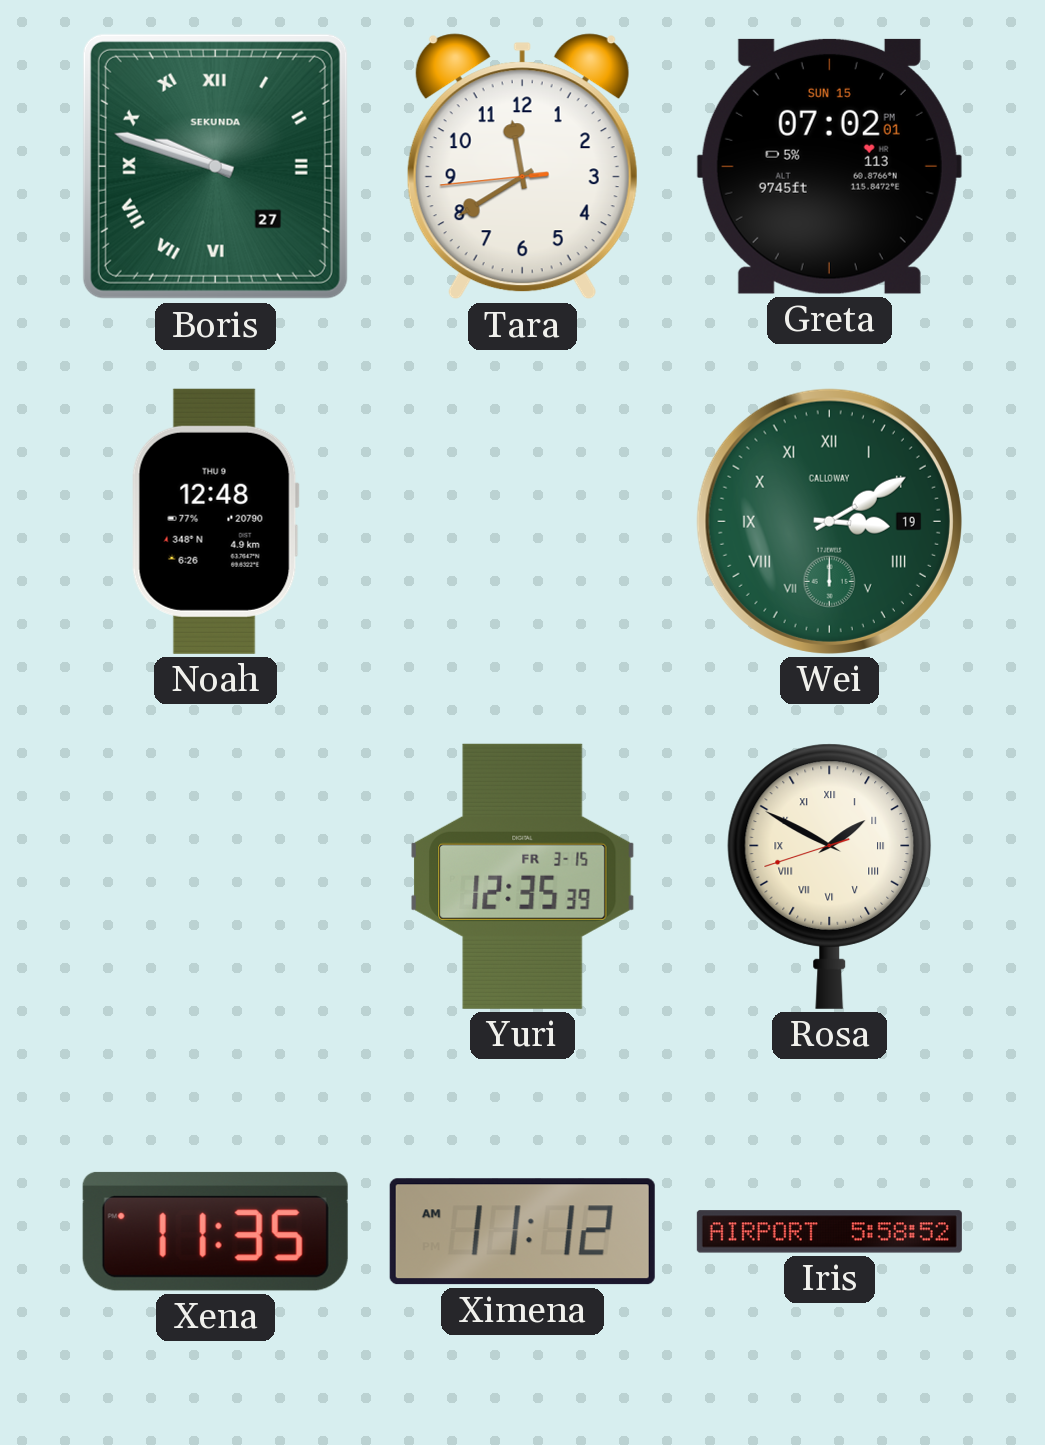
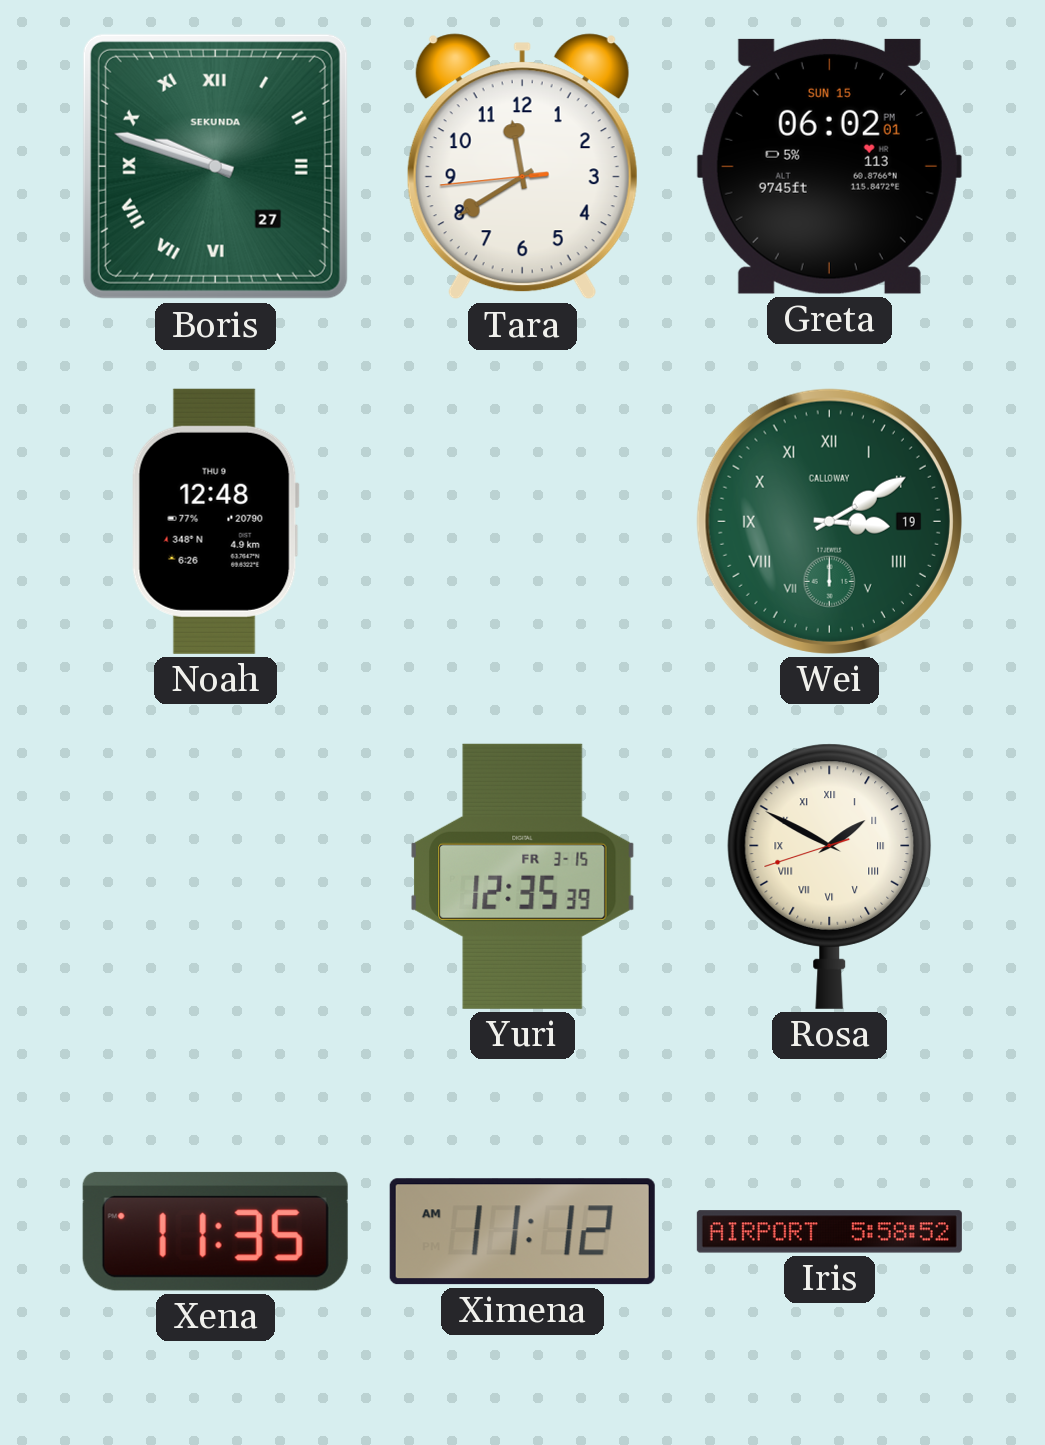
Greta: 07:02 -> 06:02 (829, 166)
